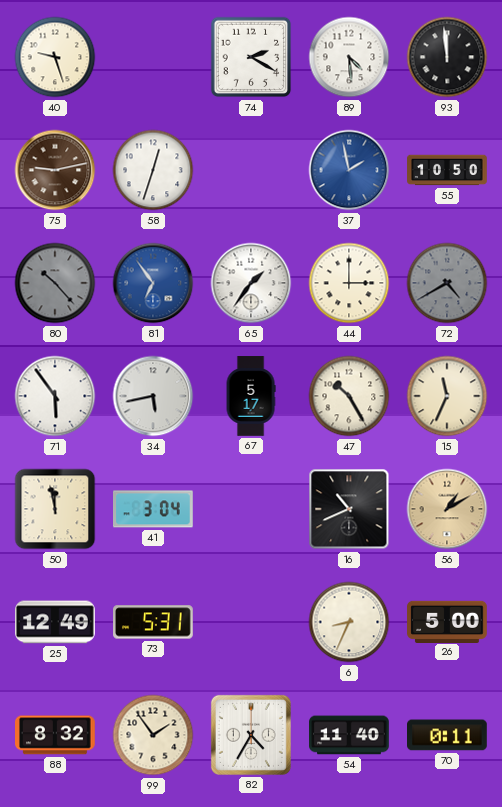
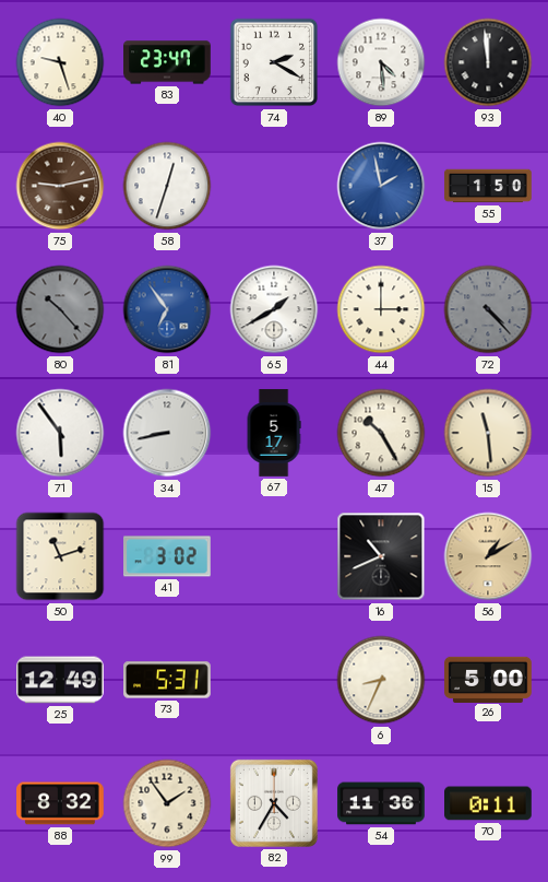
83: none -> 23:47 (167, 62)
55: 10:50 -> 1:50 (488, 186)
65: 1:36 -> 1:40 (274, 309)
72: 4:40 -> 4:23 (488, 309)
34: 5:43 -> 8:43 (167, 433)
15: 11:34 -> 11:29 (488, 433)
50: 11:58 -> 11:12 (60, 556)
41: 3:04 -> 3:02 (168, 556)
54: 11:40 -> 11:36 (381, 803)
